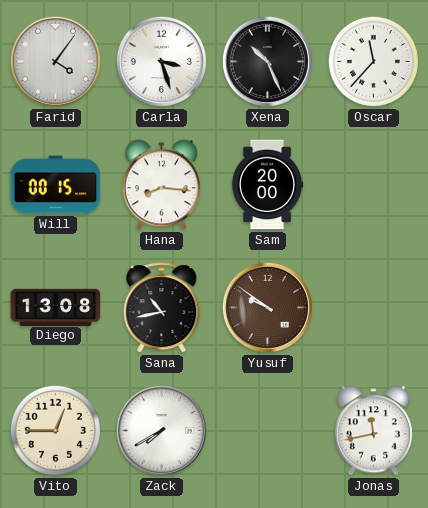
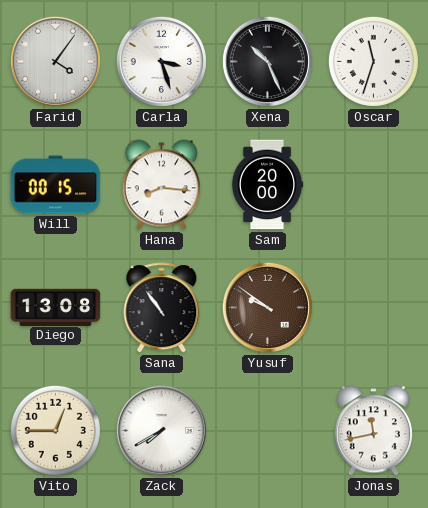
Oscar: 11:37 -> 11:33 (373, 61)
Sana: 10:43 -> 10:54 (162, 308)
